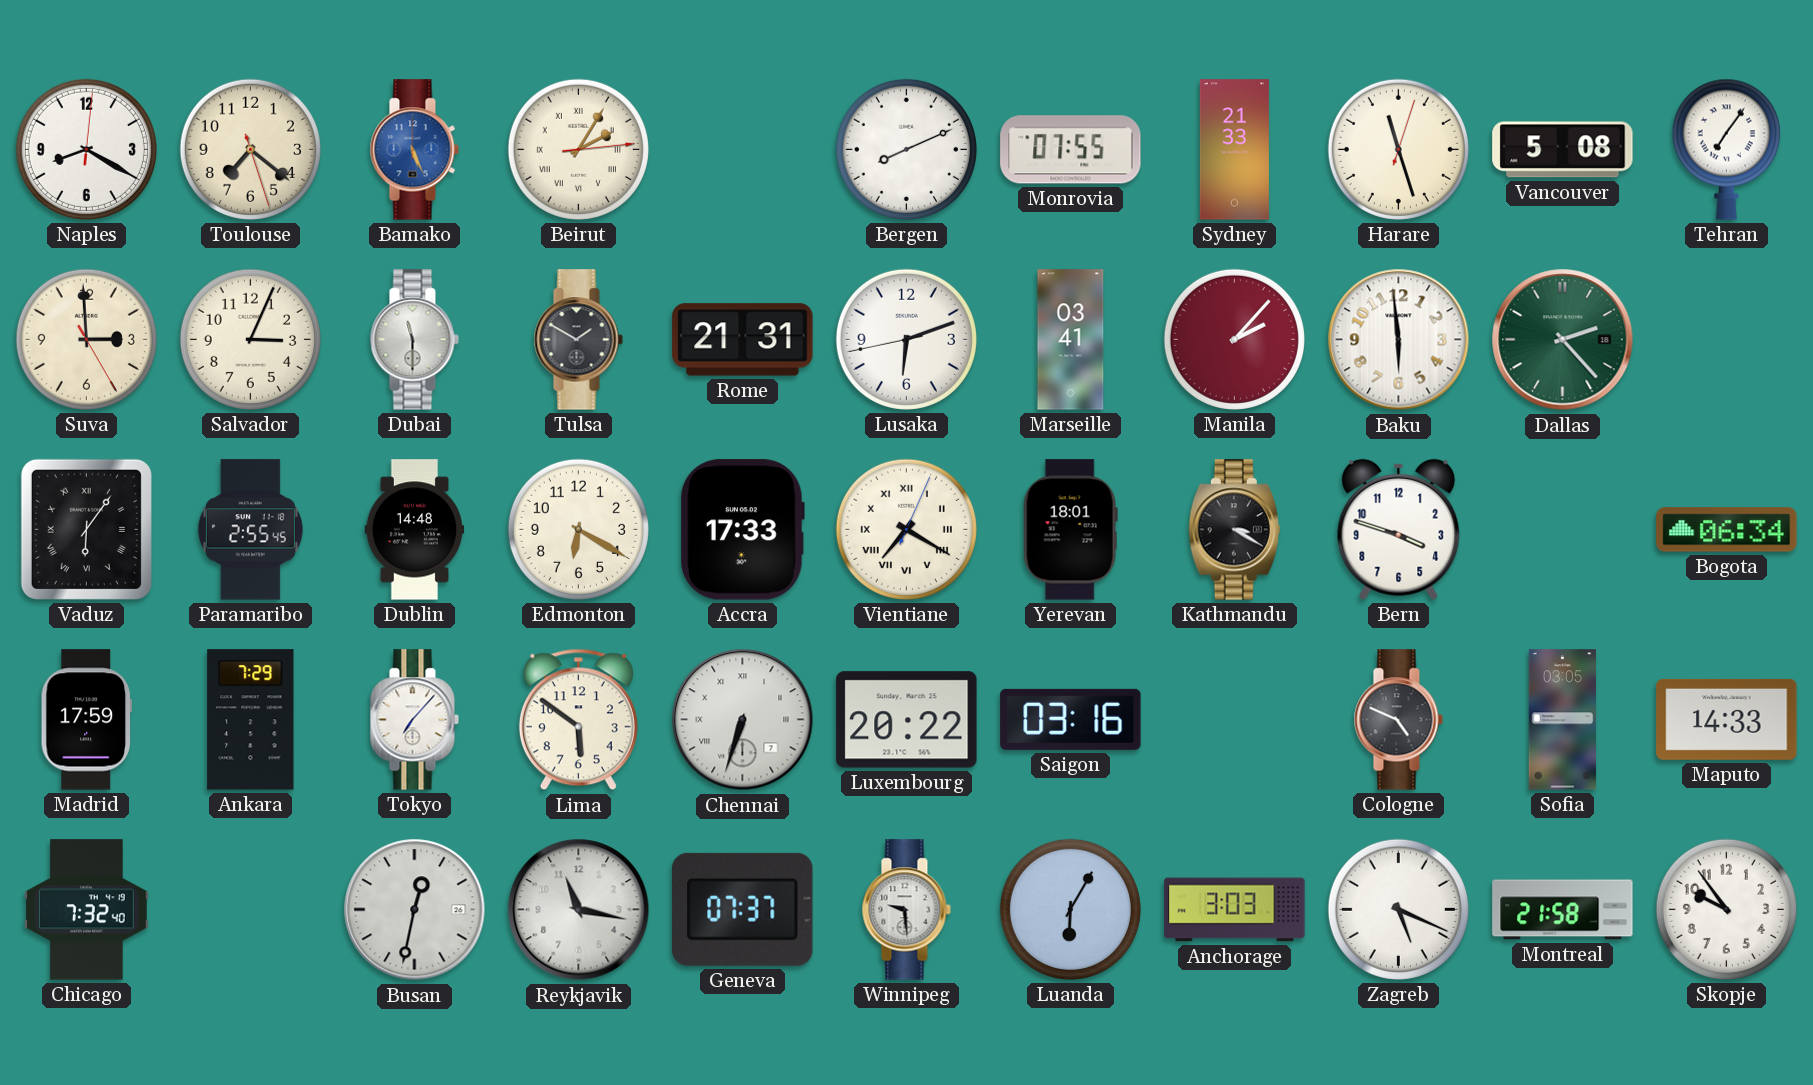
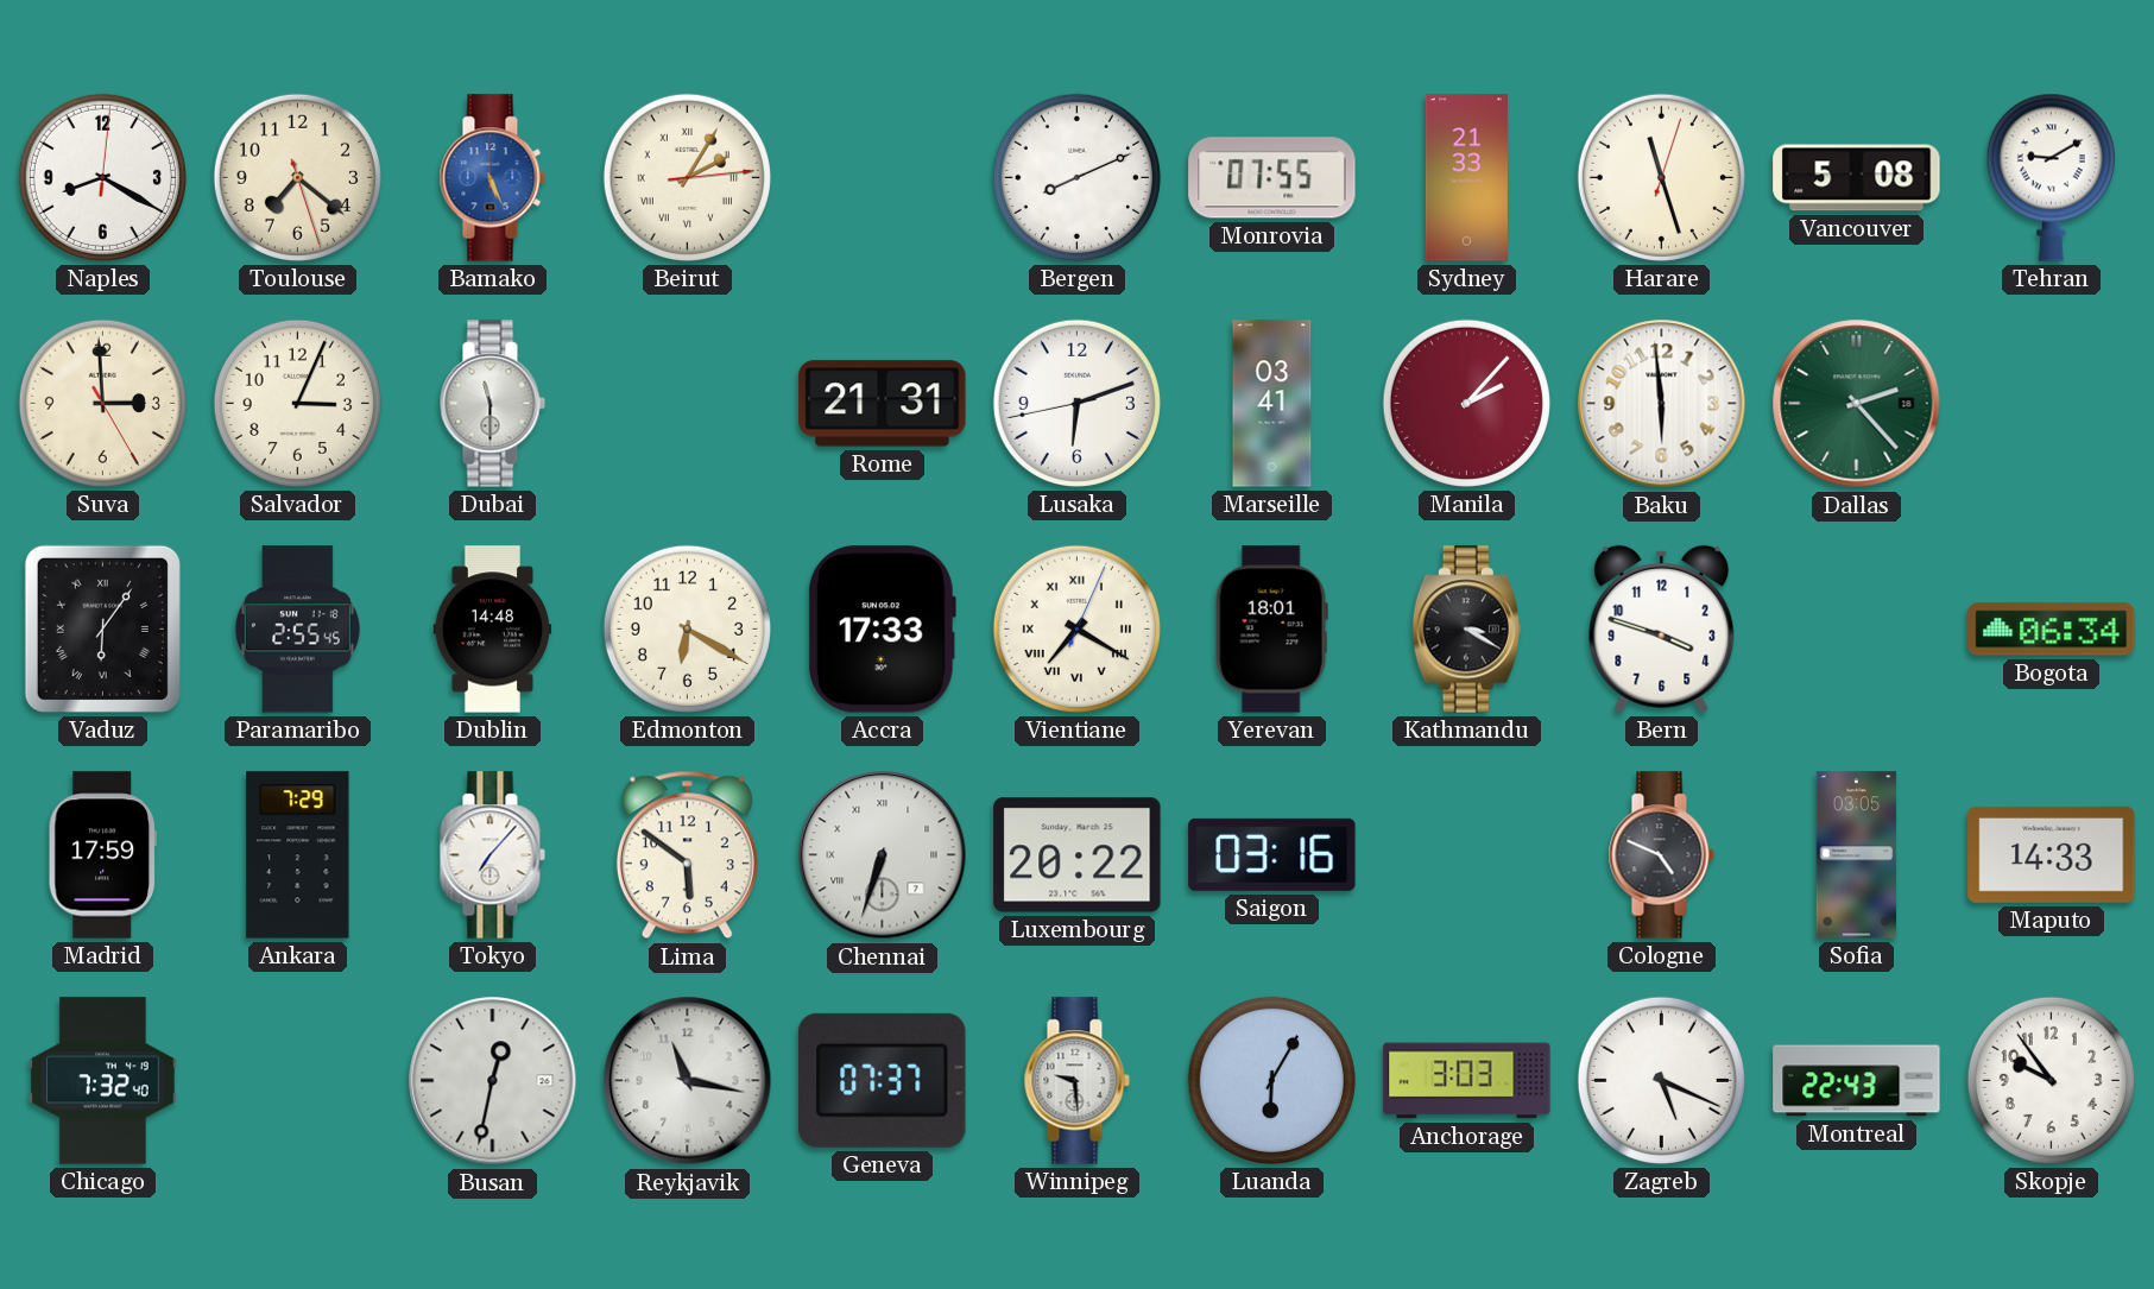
Tehran: 7:06 -> 9:10 (2051, 177)
Tulsa: 1:50 -> none (578, 340)
Montreal: 21:58 -> 22:43 (1857, 1081)
